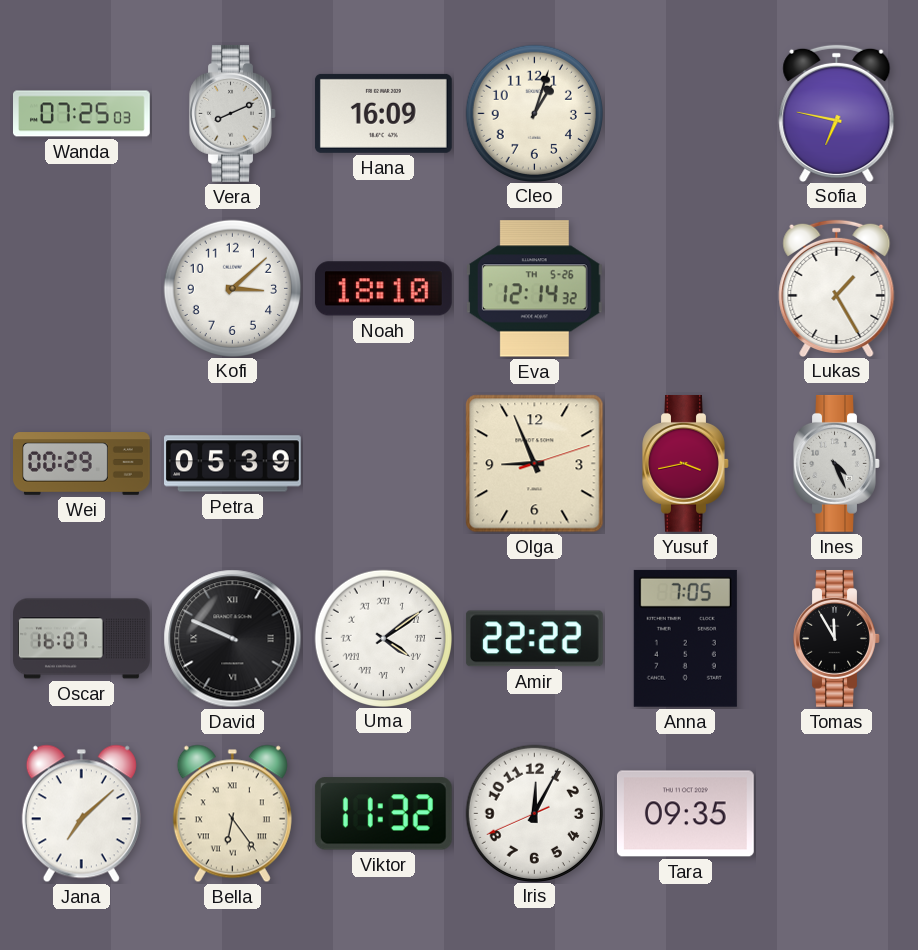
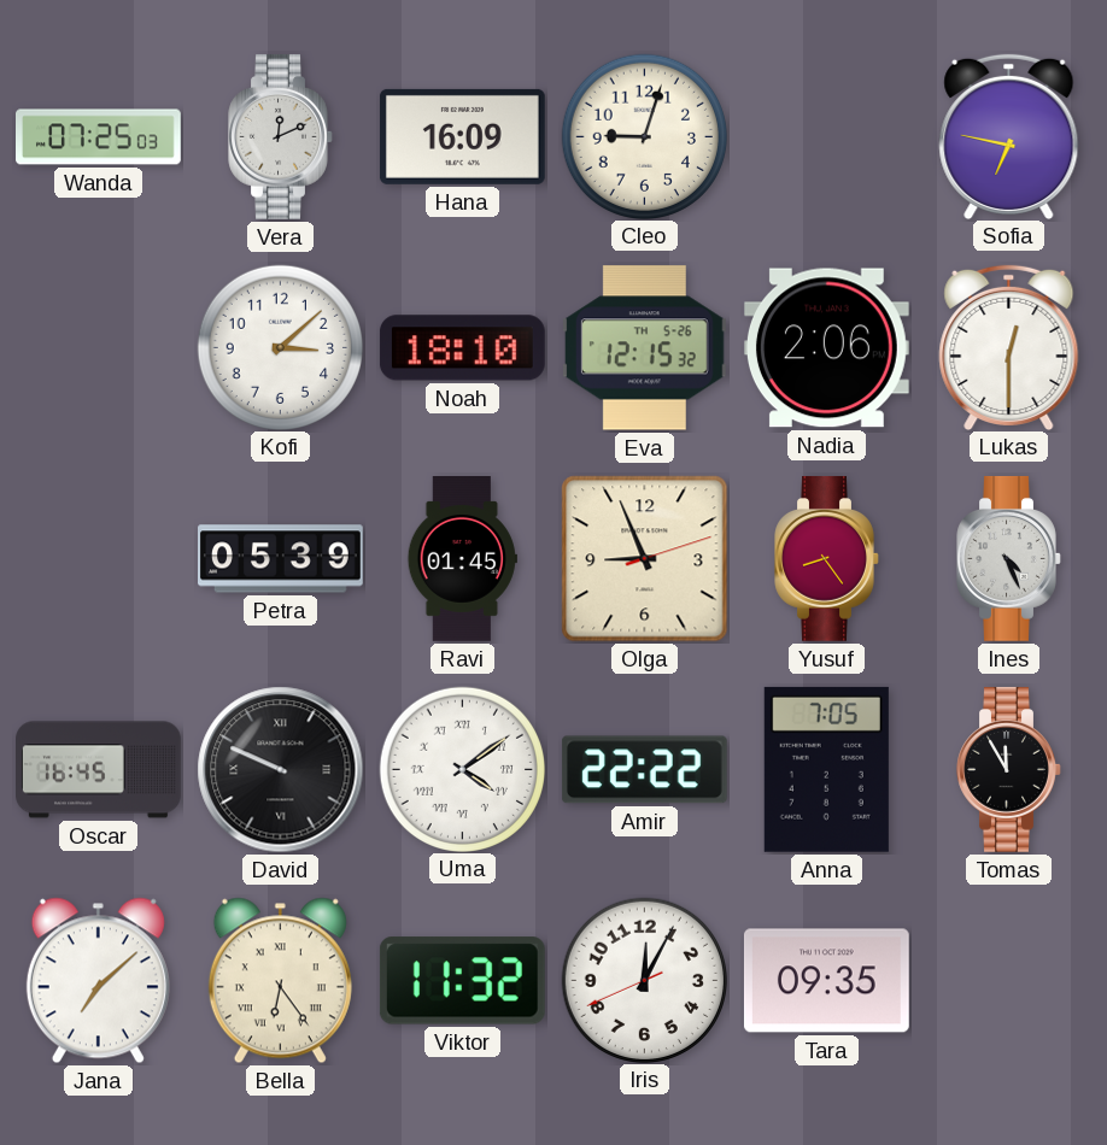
Vera: 8:11 -> 12:11 (281, 136)
Cleo: 1:03 -> 9:03 (644, 136)
Eva: 12:14 -> 12:15 (644, 348)
Nadia: none -> 2:06 (826, 348)
Lukas: 1:25 -> 12:30 (1009, 347)
Wei: 00:29 -> none (82, 464)
Ravi: none -> 01:45 (462, 559)
Yusuf: 3:43 -> 8:24 (827, 558)
Oscar: 16:07 -> 16:45 (99, 770)
